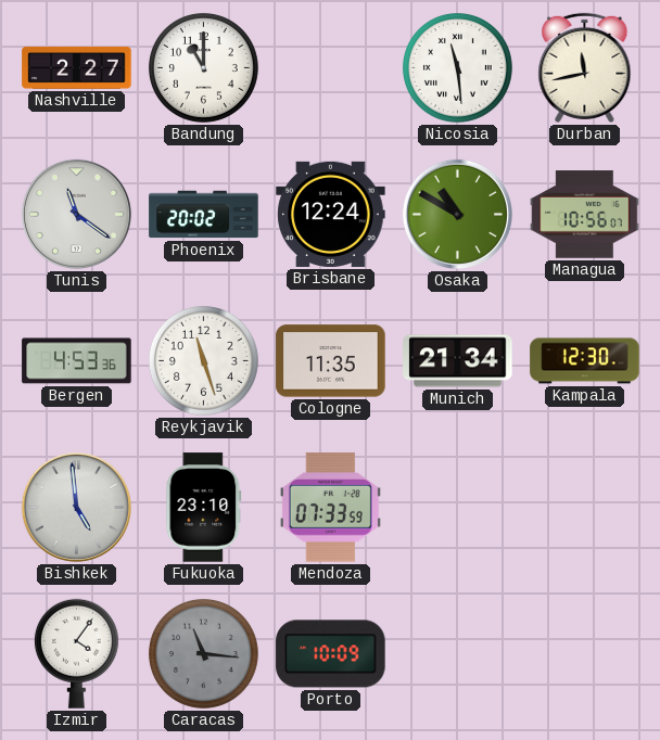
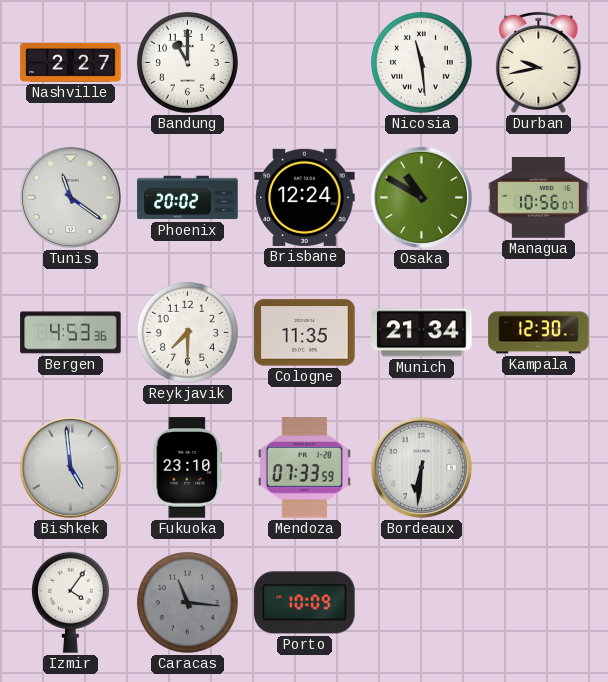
Durban: 11:43 -> 9:43 (539, 62)
Reykjavik: 11:27 -> 7:30 (187, 332)
Bordeaux: none -> 6:31 (421, 467)
